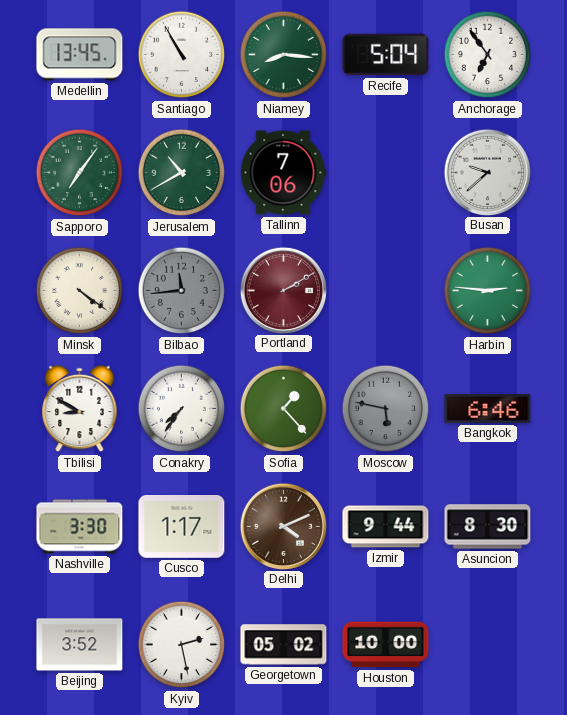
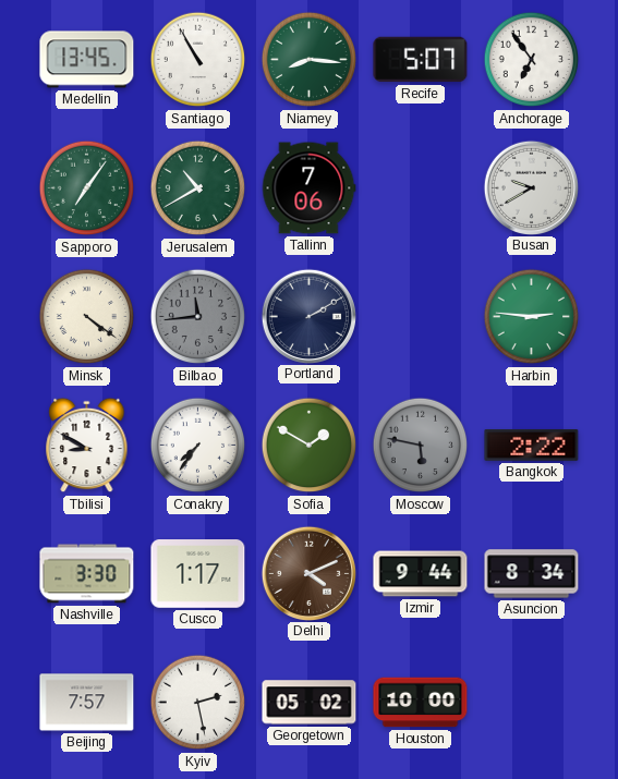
Recife: 5:04 -> 5:07 (421, 60)
Busan: 9:38 -> 9:40 (531, 187)
Portland dial: burgundy -> navy (308, 316)
Sofia: 1:23 -> 1:50 (310, 446)
Bangkok: 6:46 -> 2:22 (532, 445)
Asuncion: 8:30 -> 8:34 (532, 574)
Beijing: 3:52 -> 7:57 (87, 703)
